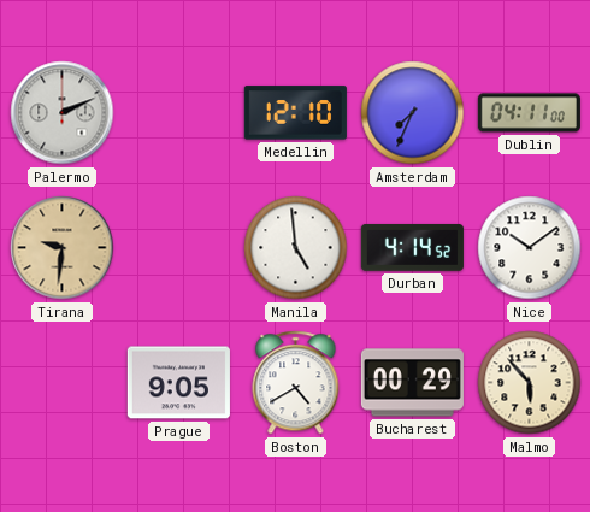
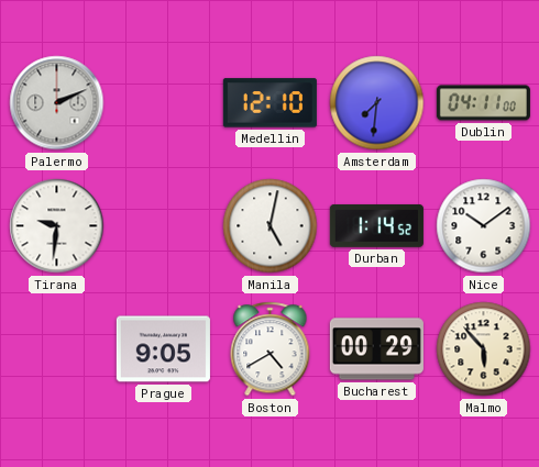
Amsterdam: 7:34 -> 7:31 (377, 103)
Tirana dial: champagne -> white (57, 226)
Manila: 4:59 -> 5:02 (271, 226)
Durban: 4:14 -> 1:14 (376, 225)
